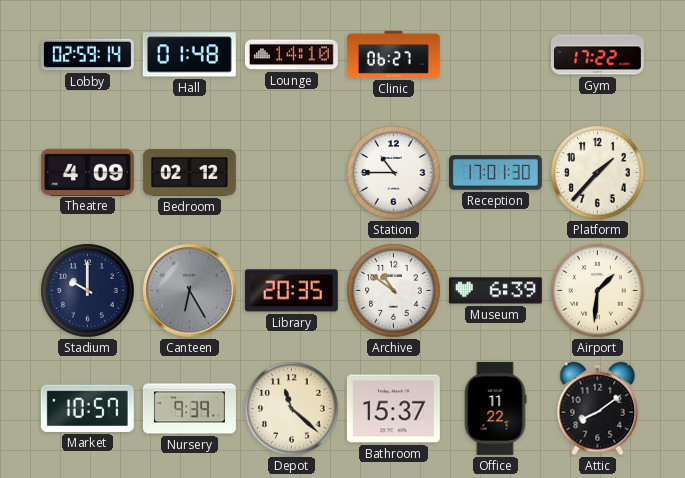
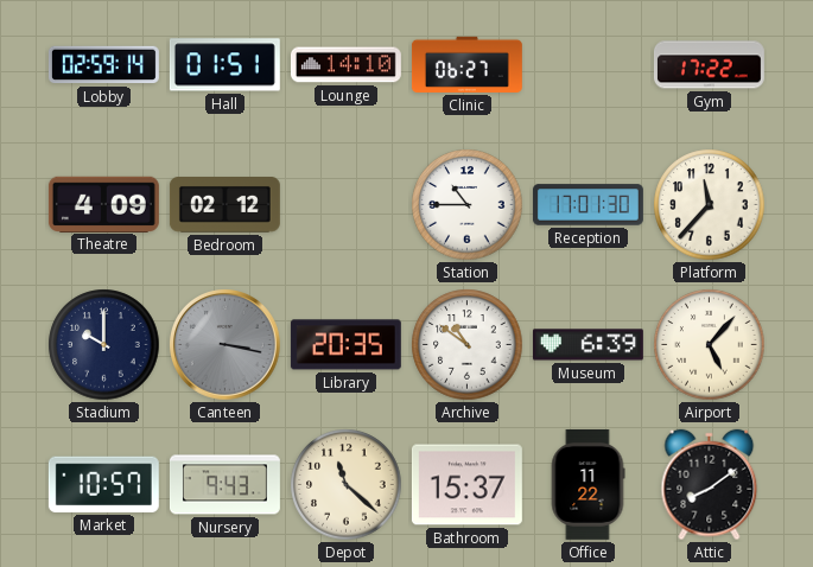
Hall: 01:48 -> 01:51 (224, 65)
Platform: 1:37 -> 11:37 (710, 205)
Canteen: 6:25 -> 3:17 (226, 345)
Airport: 1:31 -> 5:07 (710, 345)
Nursery: 9:39 -> 9:43 (224, 485)
